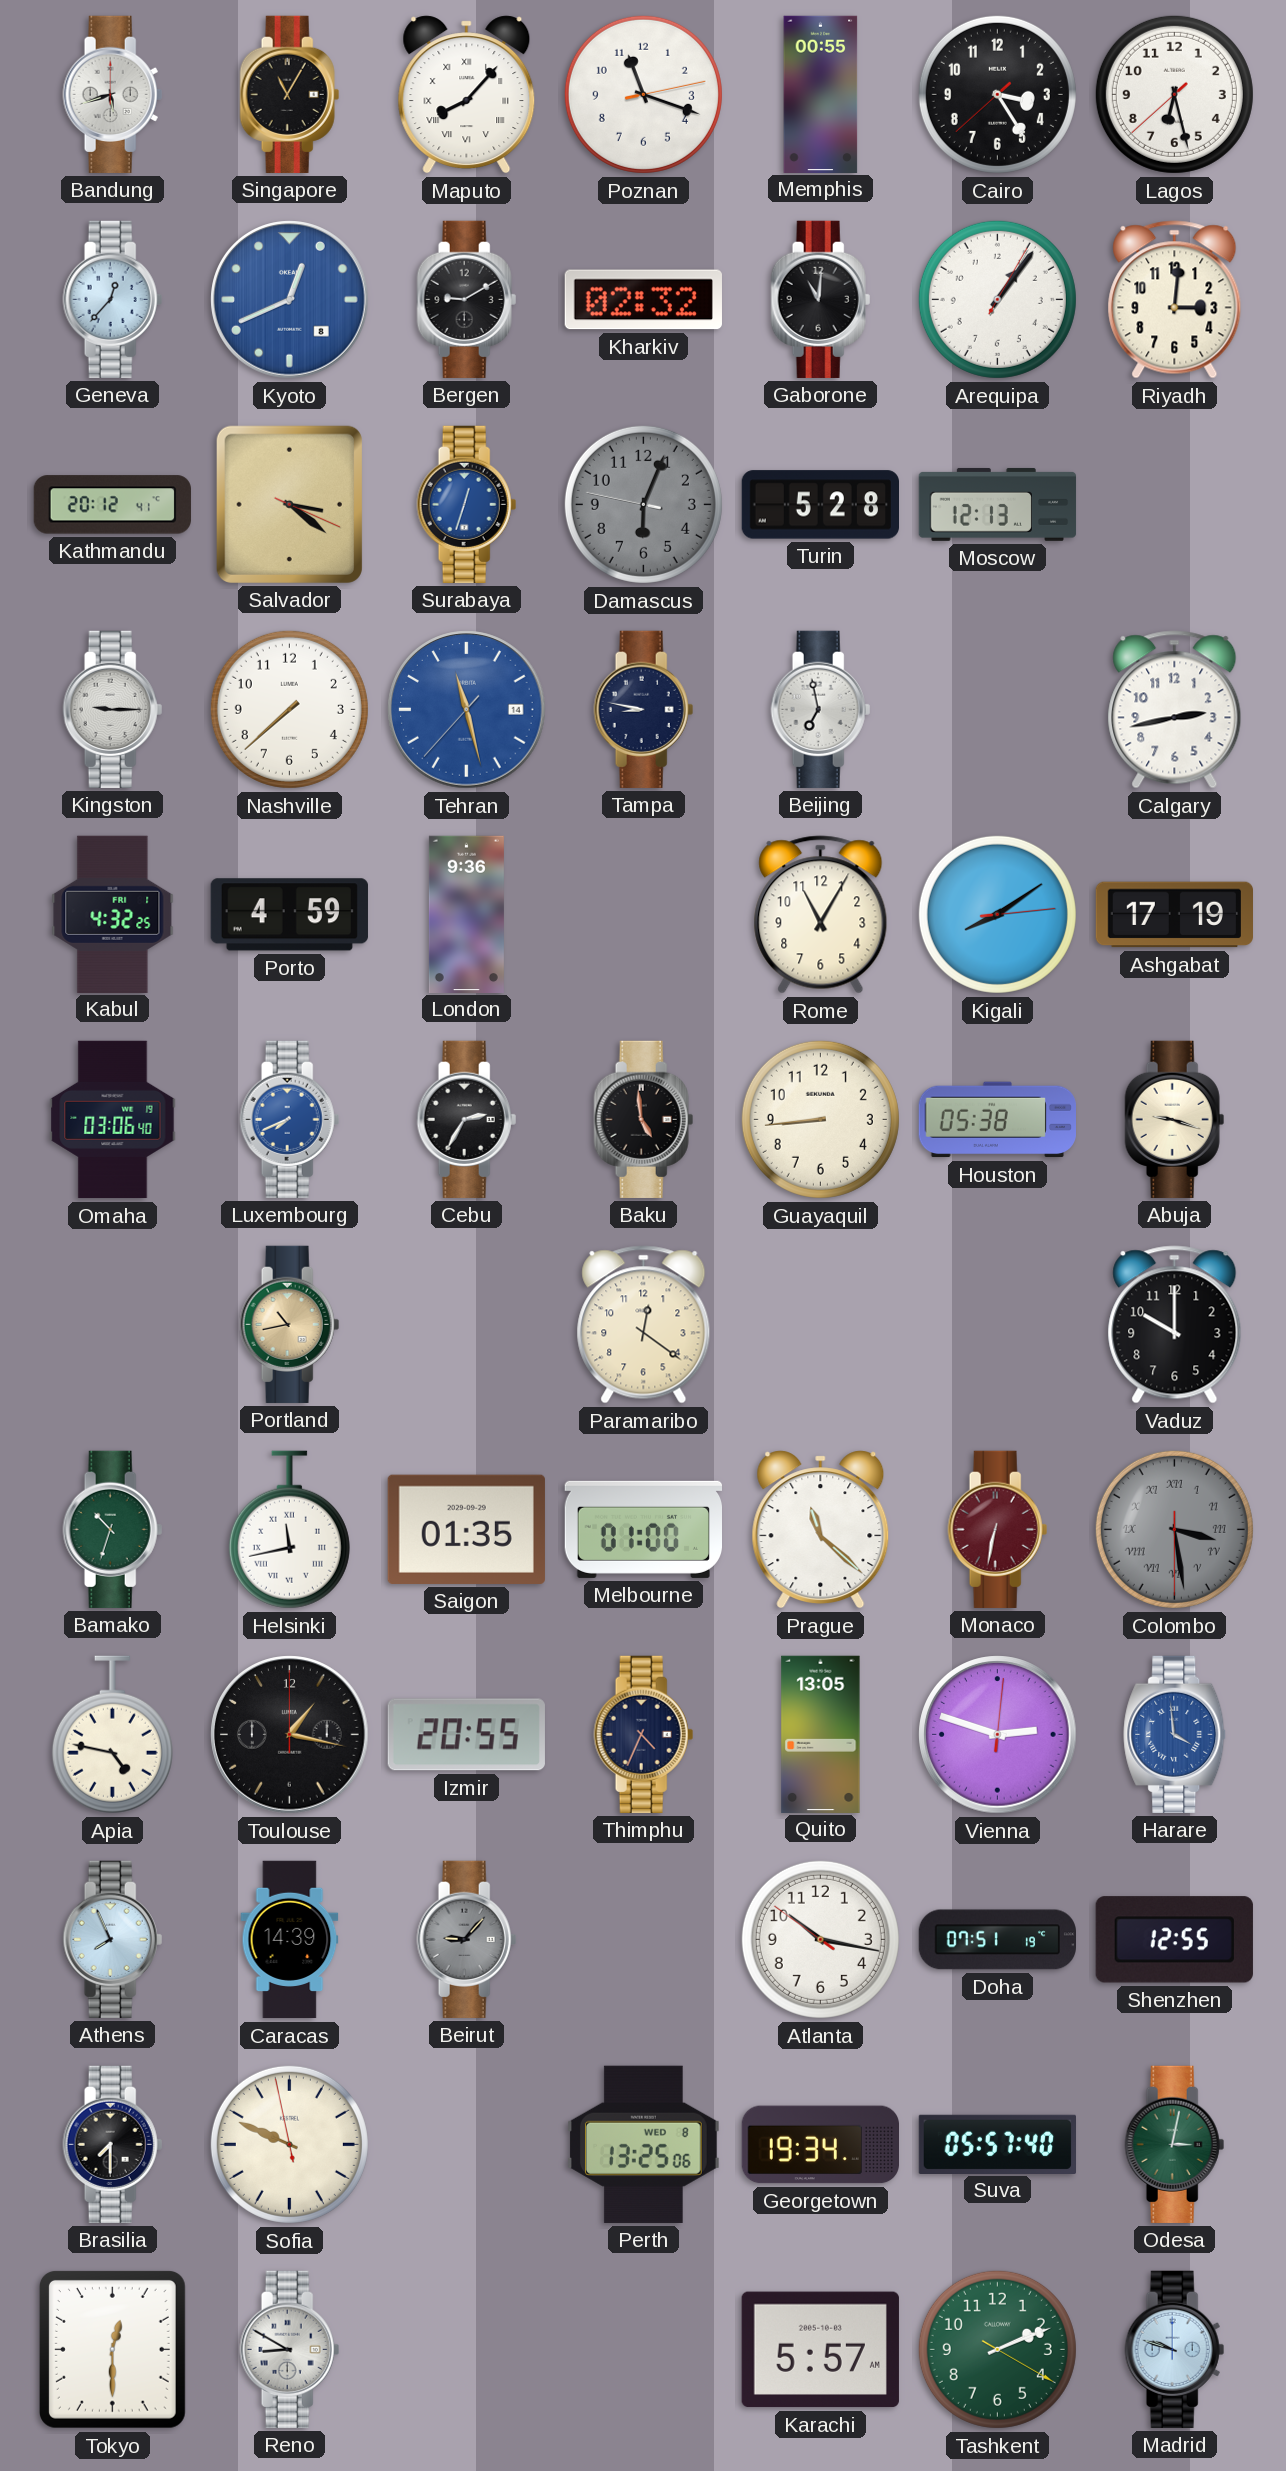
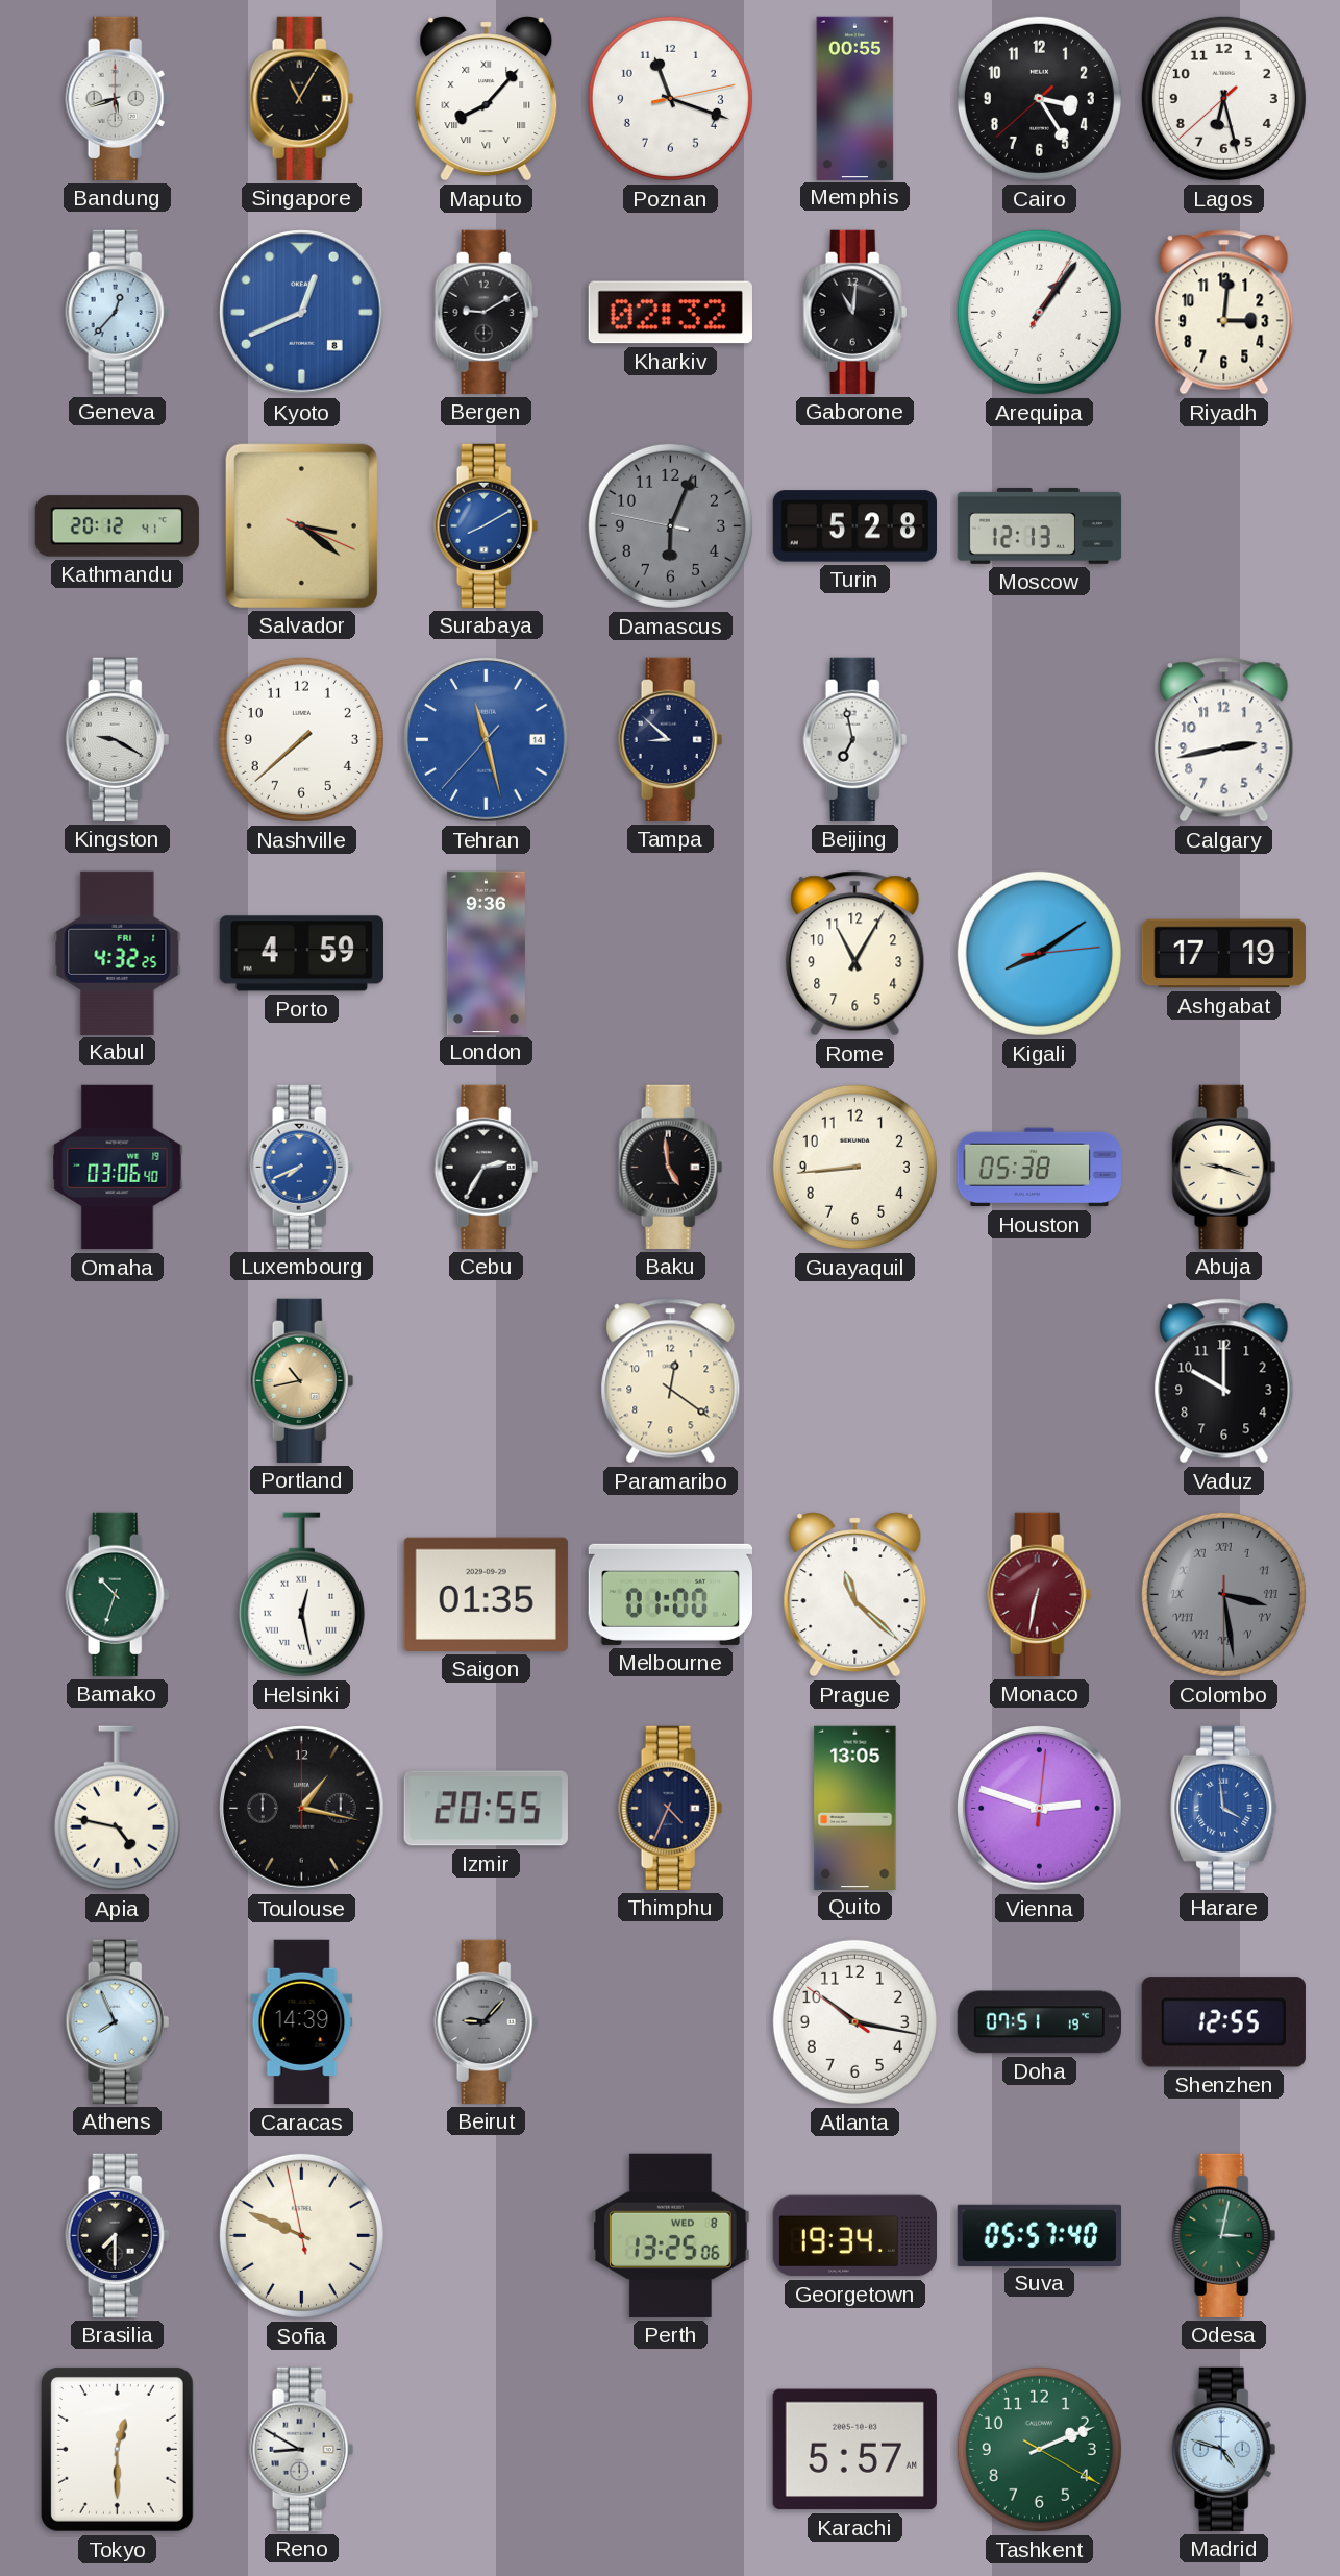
Surabaya: 12:33 -> 8:10 (487, 525)
Kingston: 9:15 -> 9:20 (118, 739)
Tampa: 8:47 -> 8:52 (671, 739)
Helsinki: 11:43 -> 12:28 (301, 1595)
Madrid: 9:48 -> 4:48 (1224, 2449)
